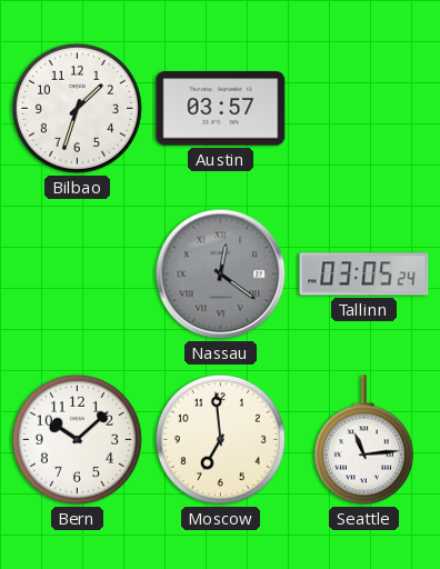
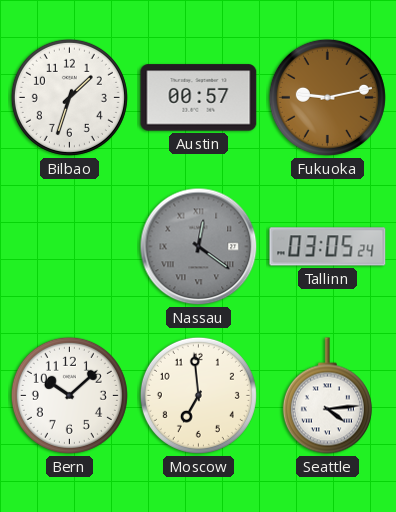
Austin: 03:57 -> 00:57 (199, 98)
Fukuoka: none -> 9:13 (327, 97)
Seattle: 11:14 -> 4:14 (327, 396)
